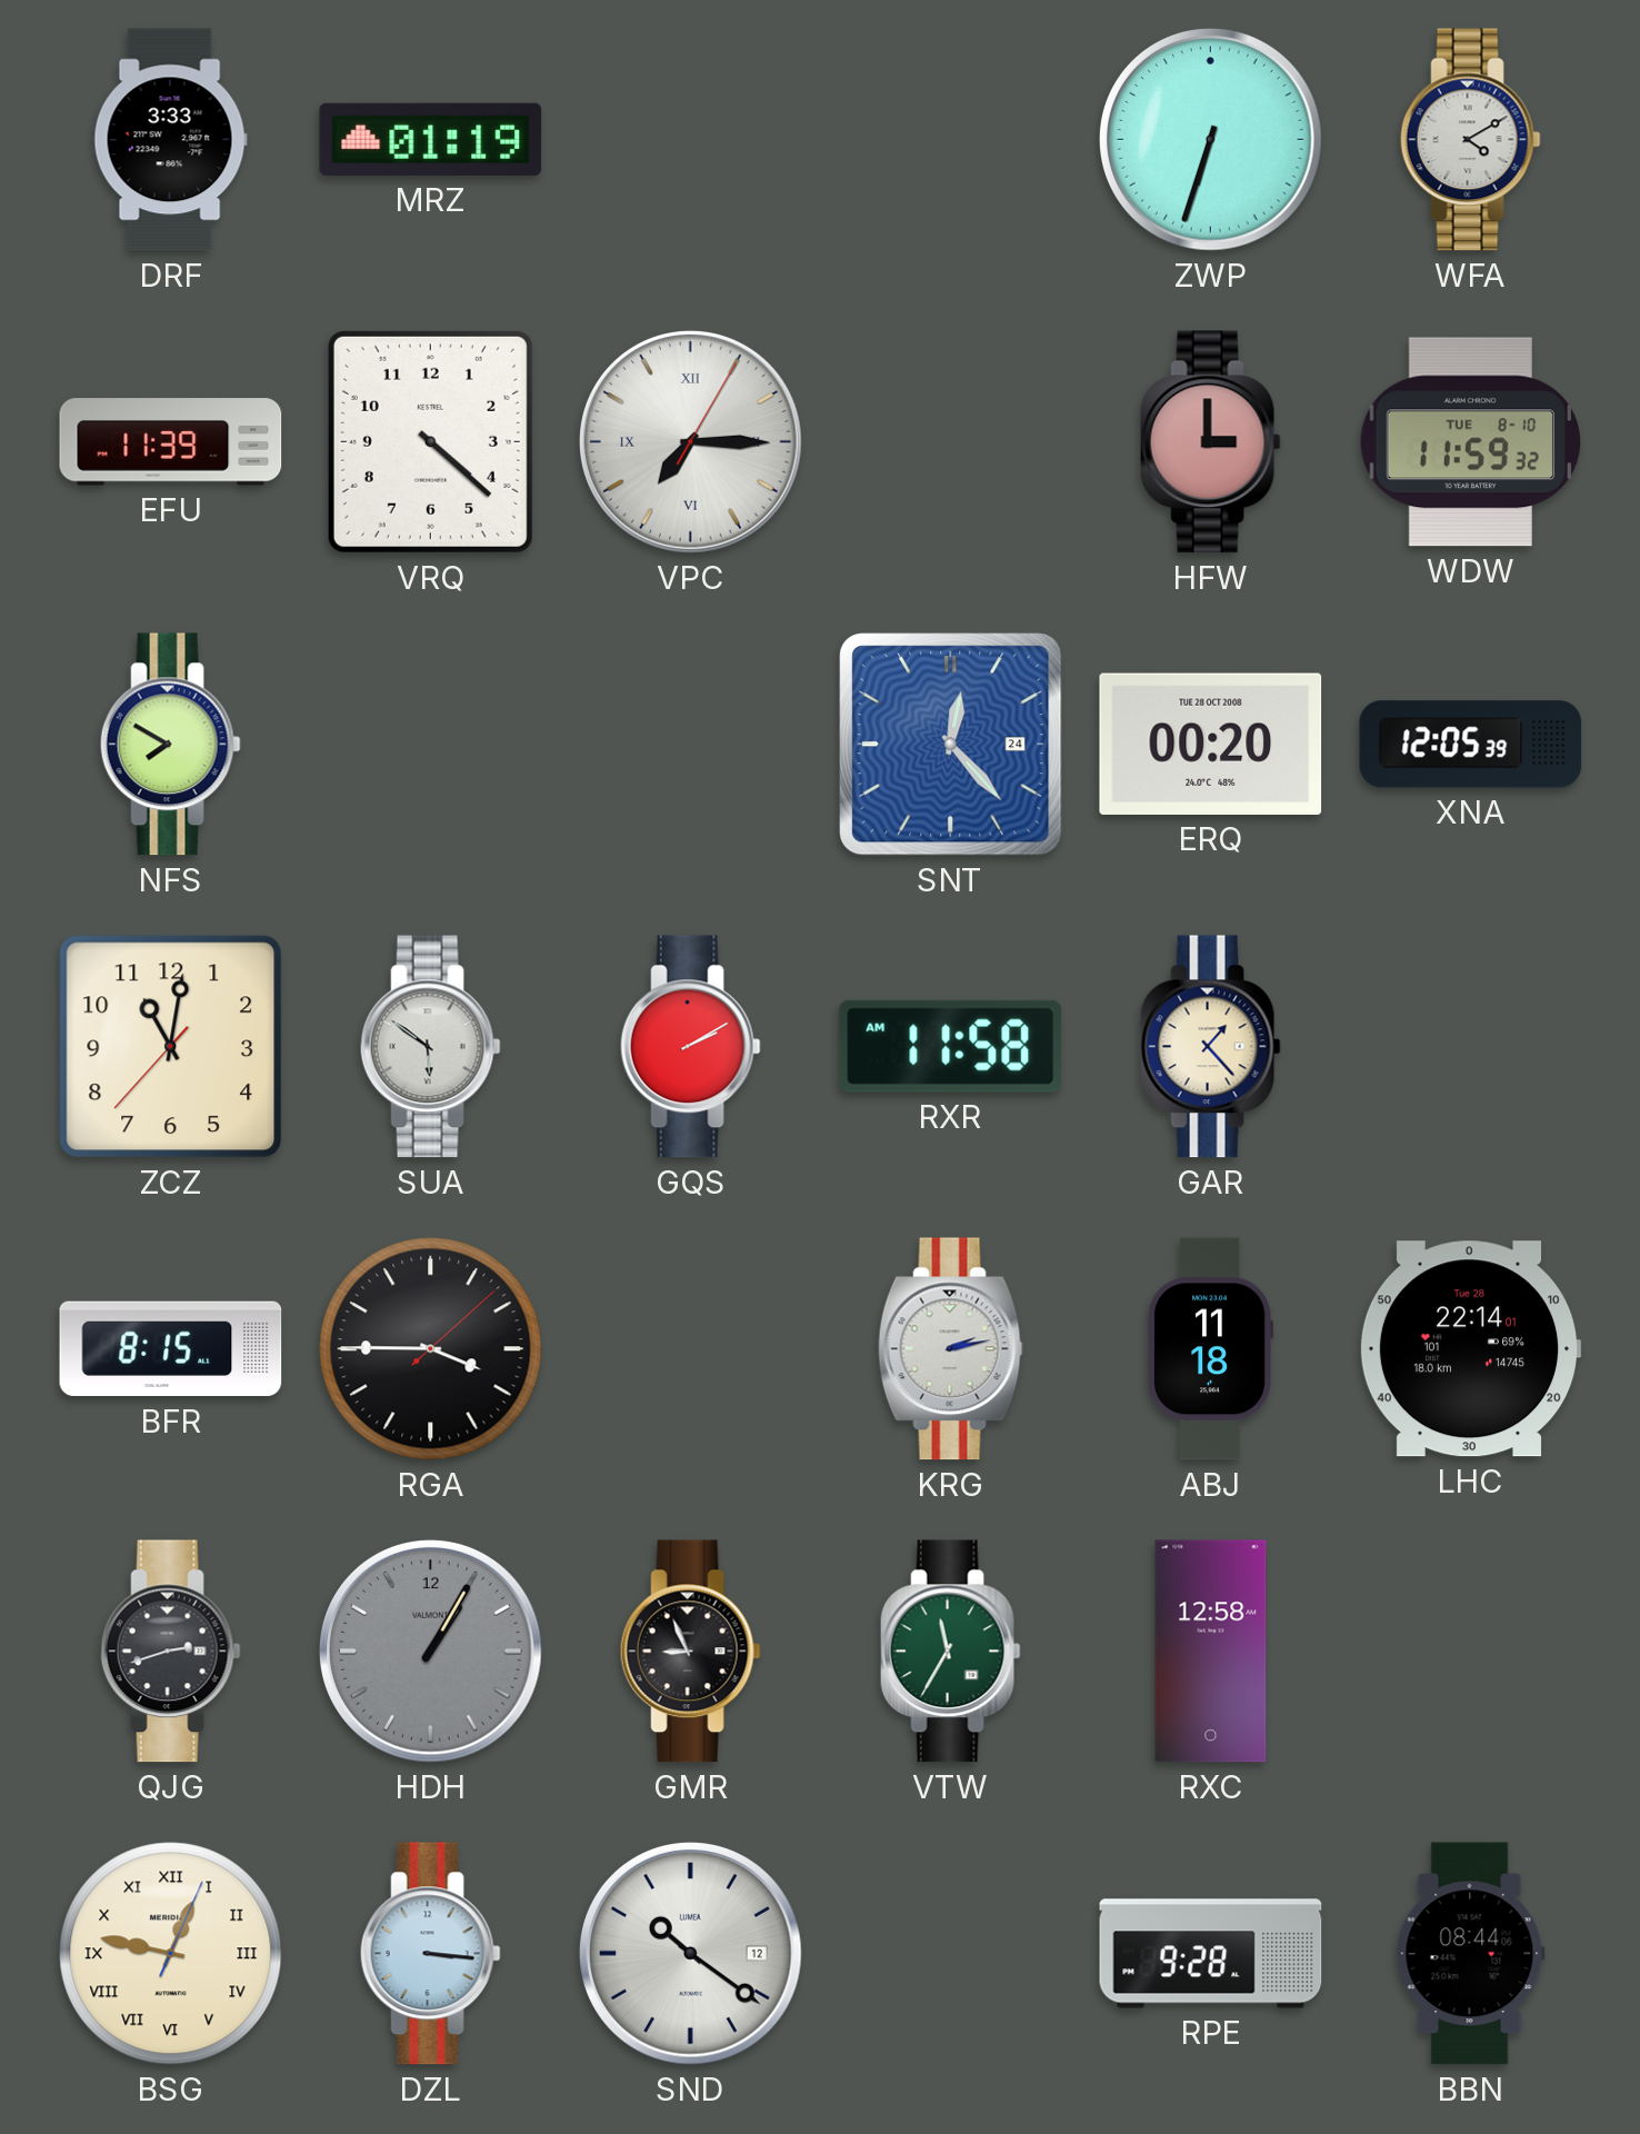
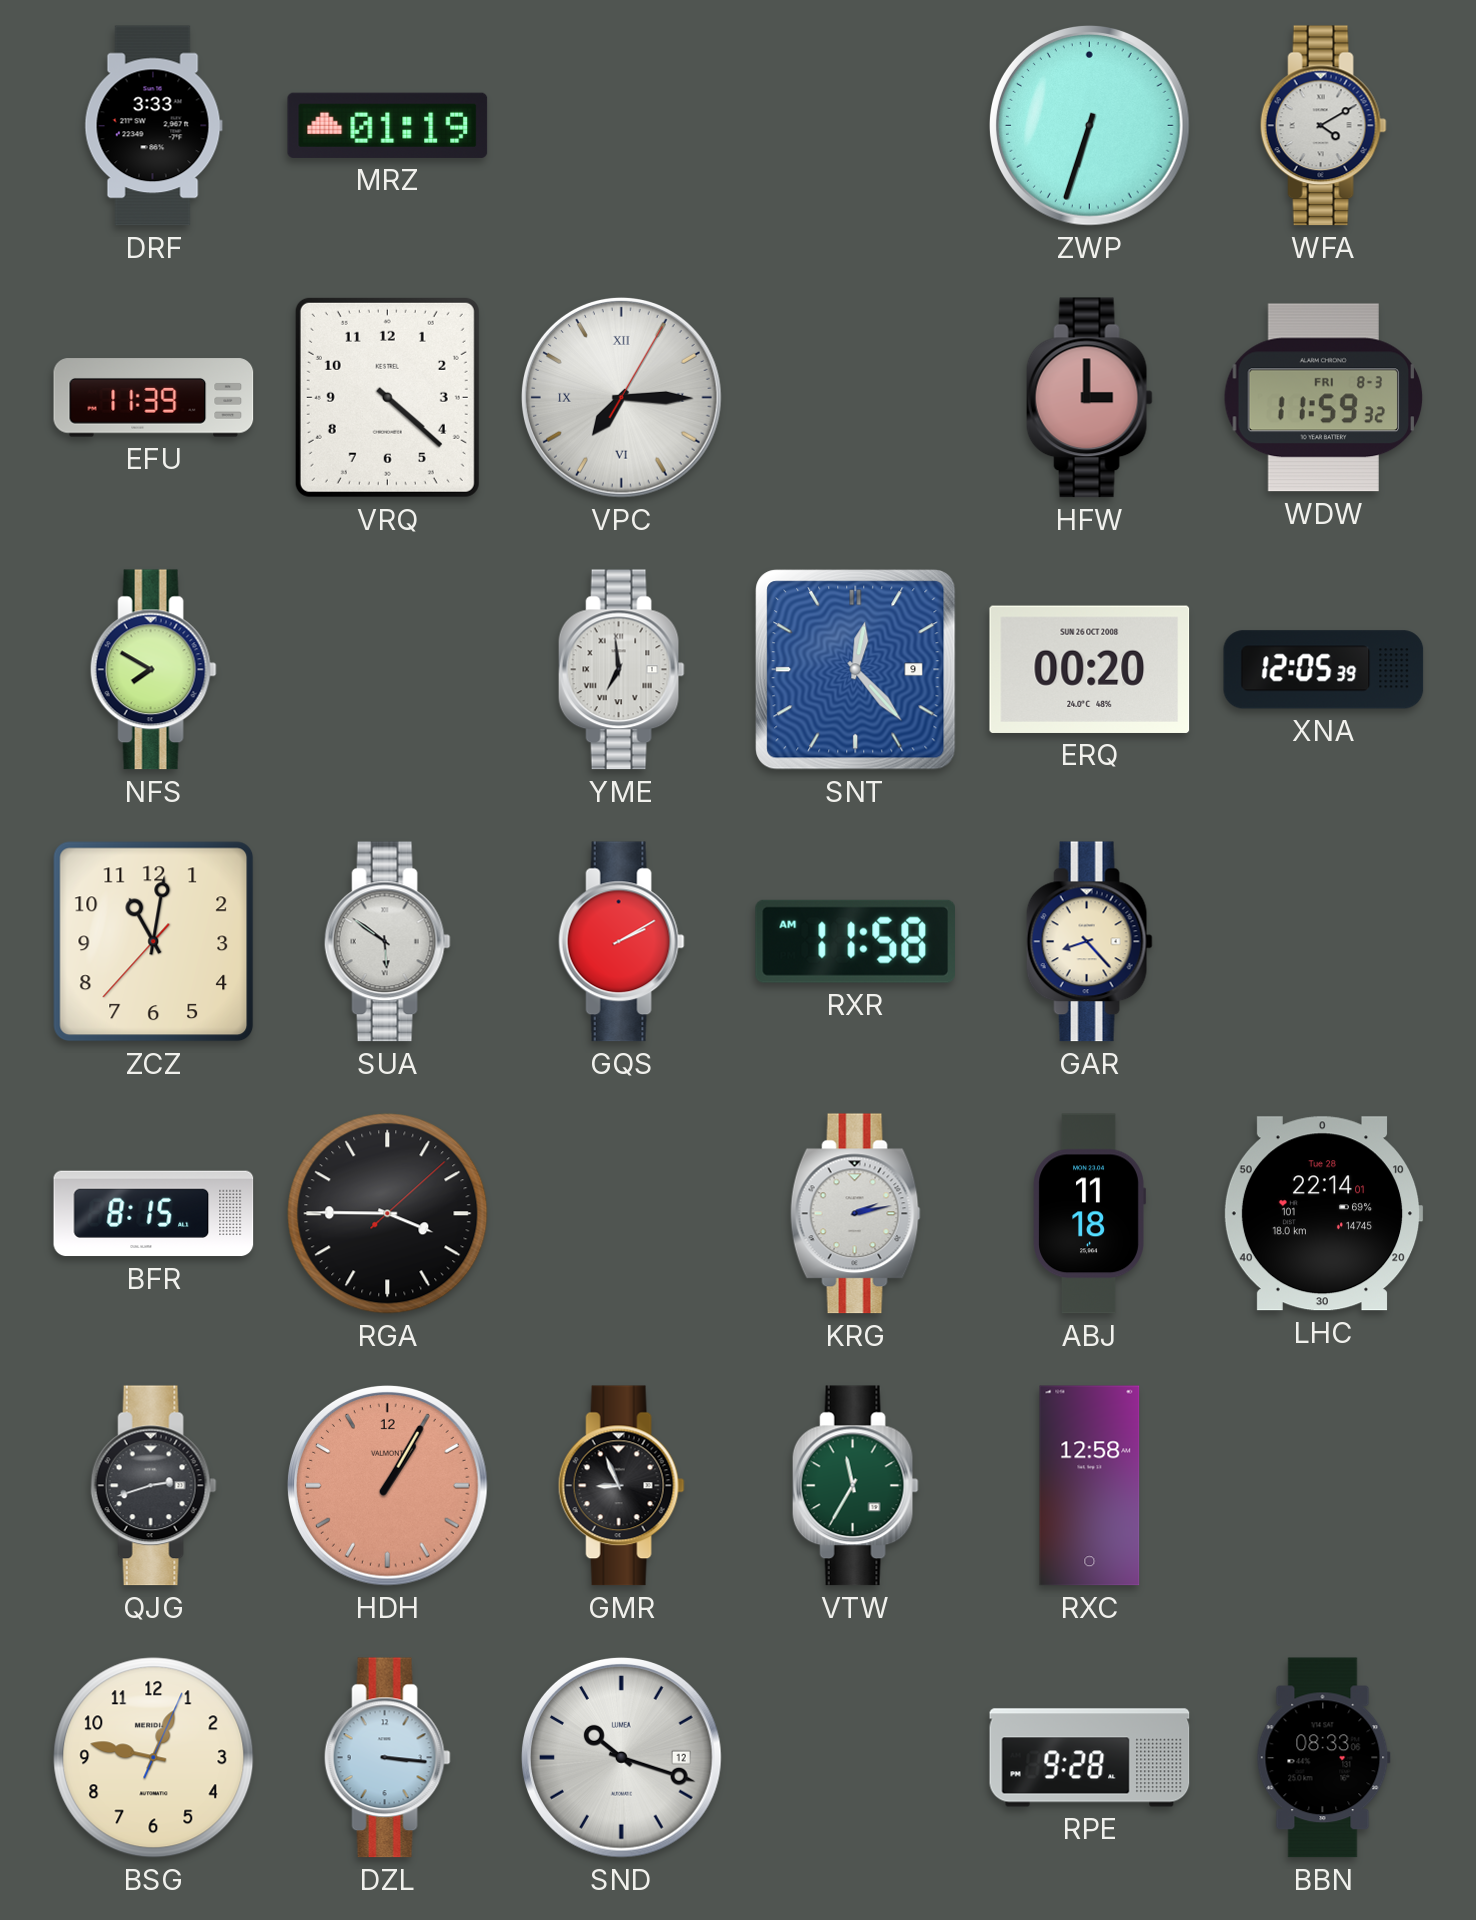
WDW date: TUE 8-10 -> FRI 8-3 (1324, 398)
YME: none -> 6:59 (621, 670)
SNT date: 24 -> 9 (856, 670)
ERQ date: TUE 28 OCT 2008 -> SUN 26 OCT 2008 (1090, 669)
GAR: 1:23 -> 8:23 (1089, 942)
HDH dial: grey -> salmon (388, 1486)
BSG numerals: Roman -> Arabic (154, 1758)
SND: 10:21 -> 10:18 (622, 1758)
BBN: 08:44 -> 08:33 (1323, 1758)
